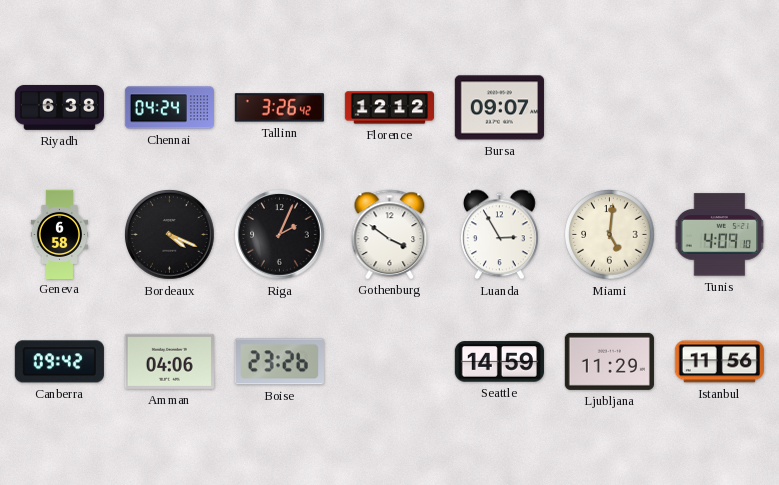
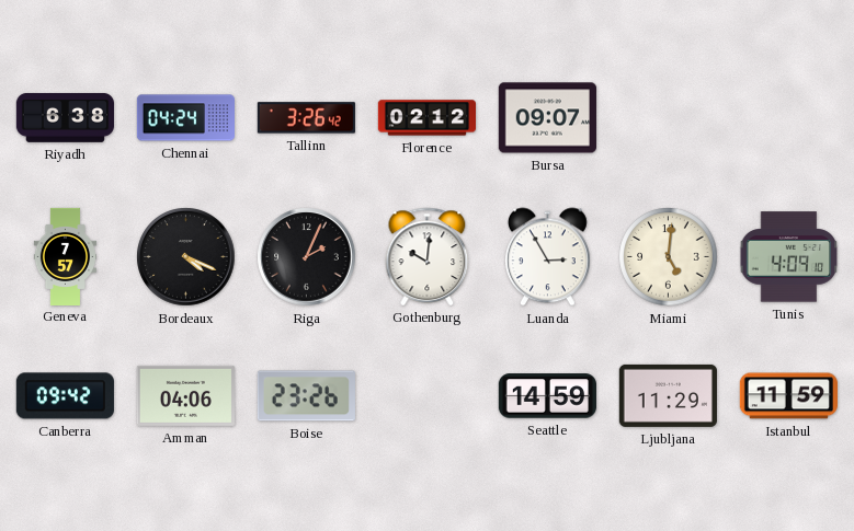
Florence: 12:12 -> 02:12 (426, 118)
Geneva: 6:58 -> 7:57 (65, 256)
Gothenburg: 3:51 -> 10:01 (428, 256)
Istanbul: 11:56 -> 11:59 (788, 396)
